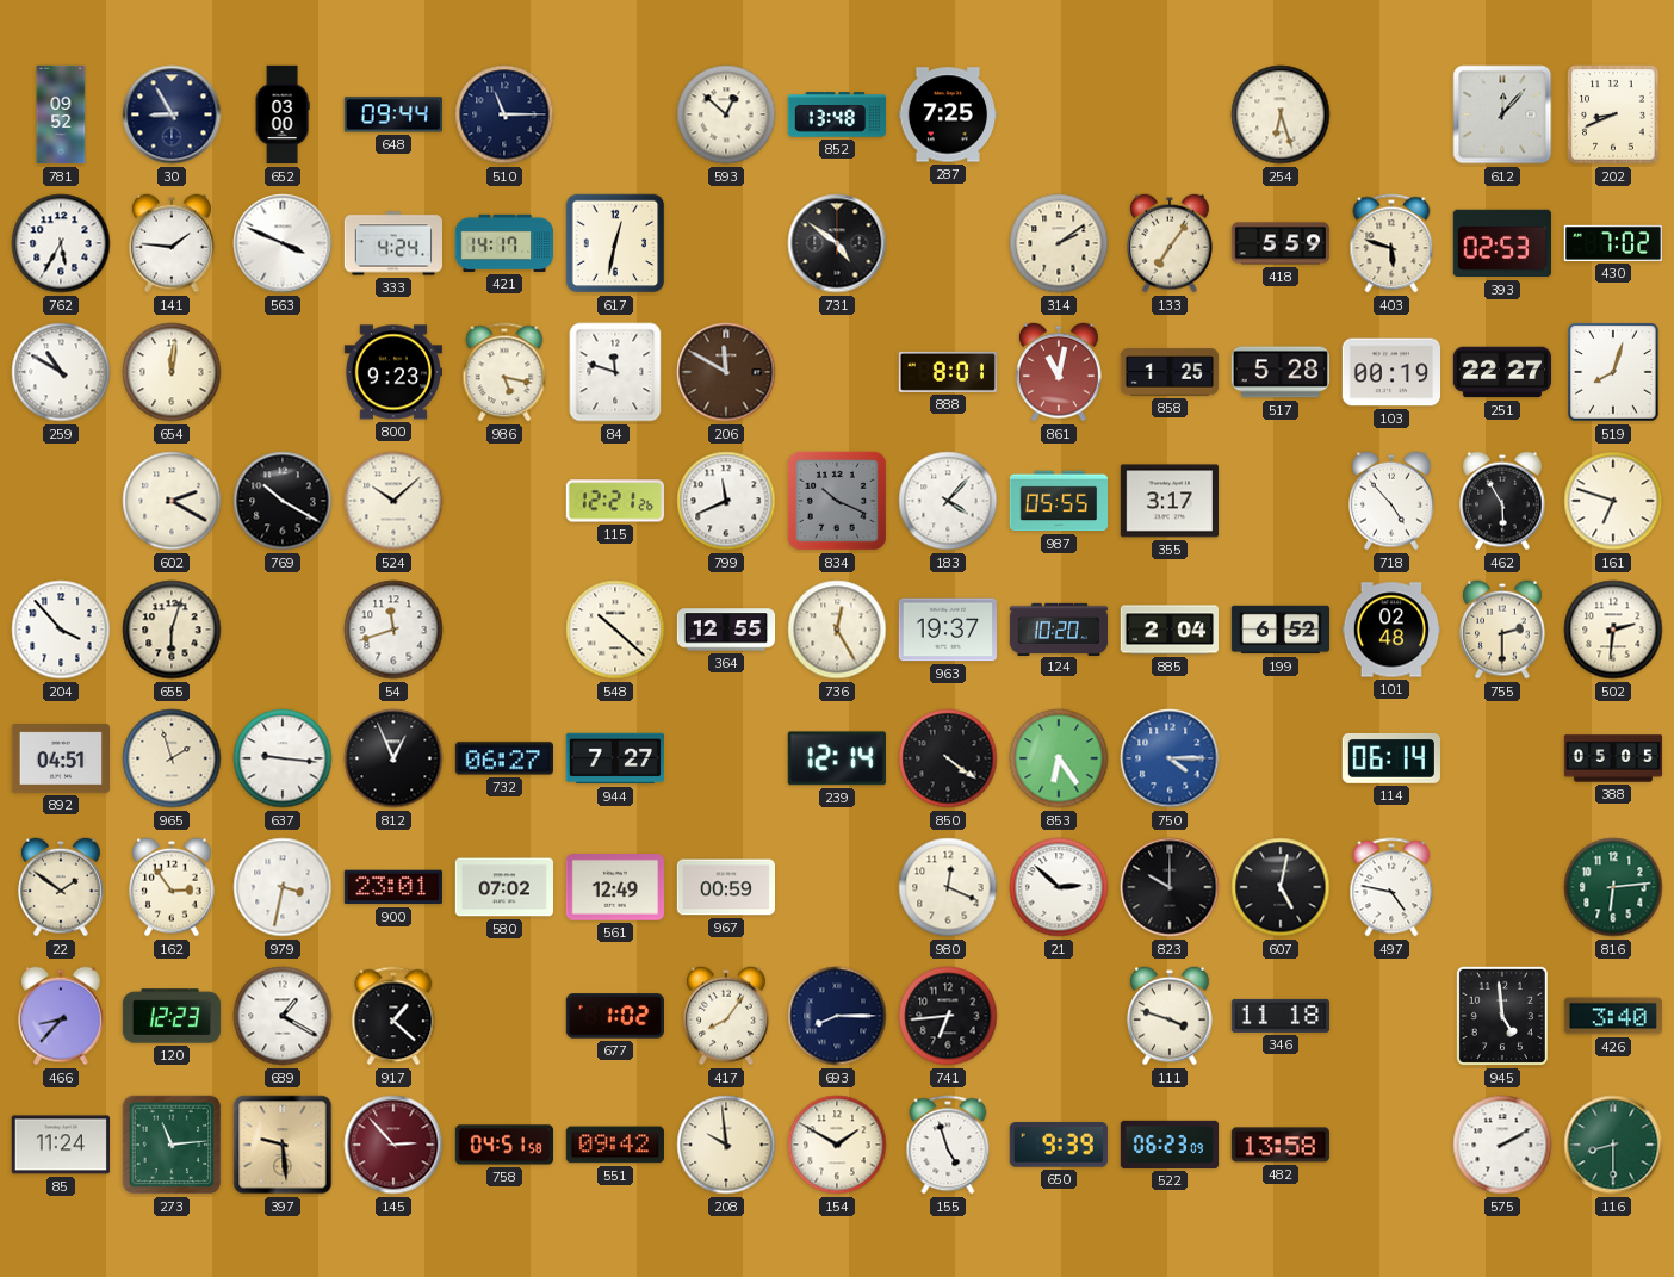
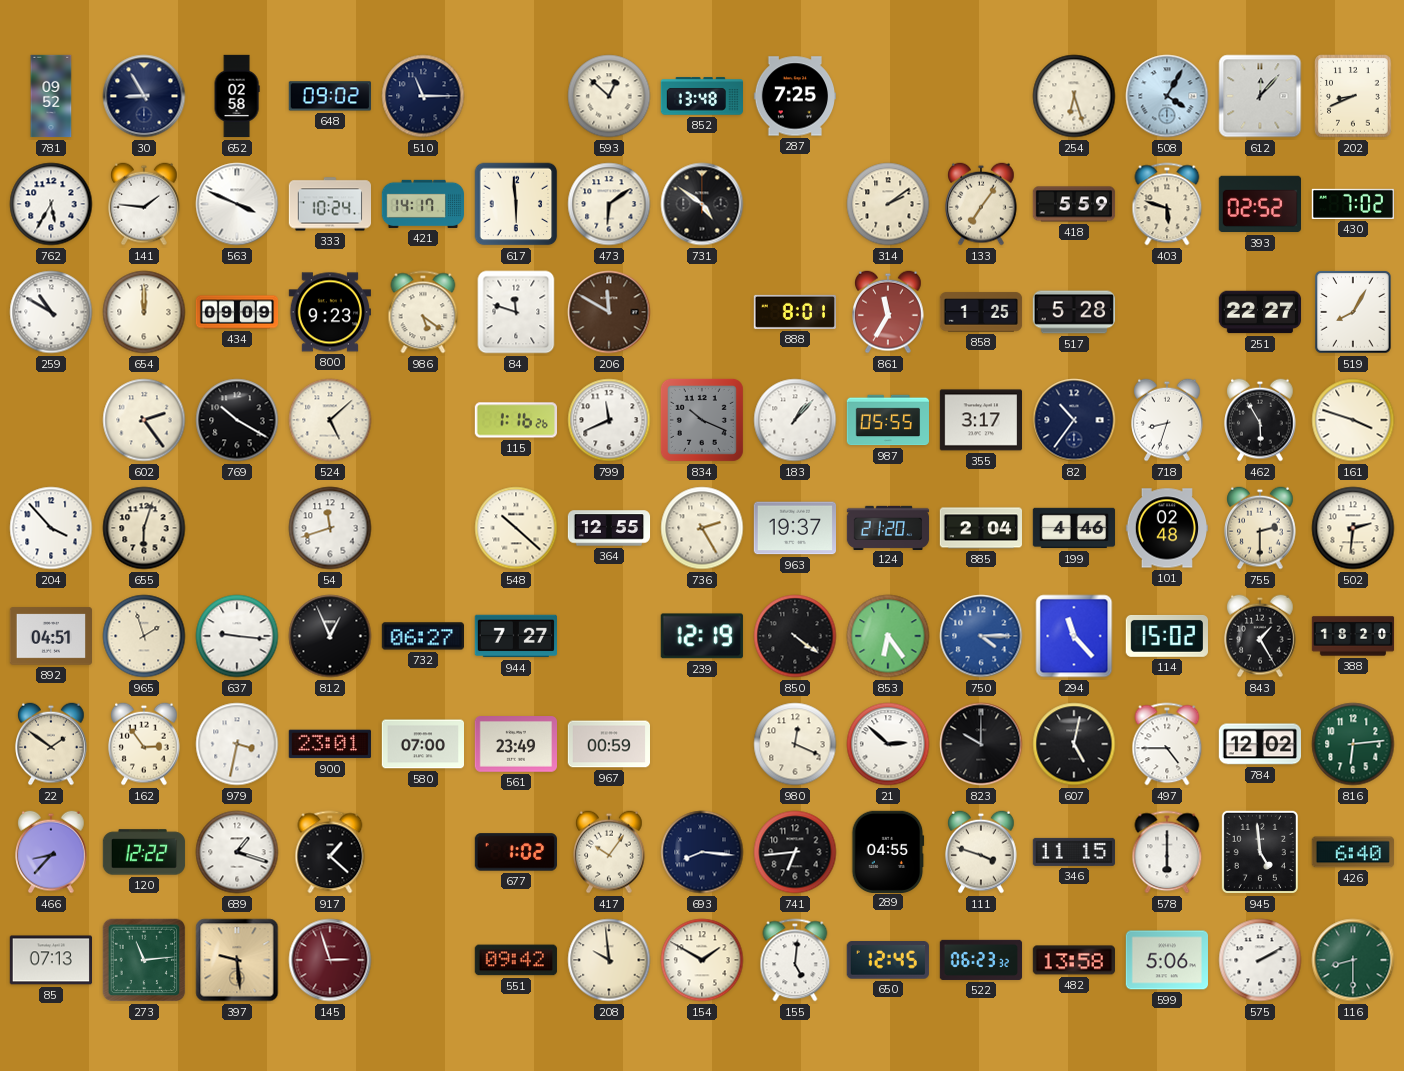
652: 03:00 -> 02:58 (237, 96)
648: 09:44 -> 09:02 (330, 96)
508: none -> 4:05 (1167, 96)
333: 4:24 -> 10:24 (329, 204)
617: 12:32 -> 5:59 (516, 204)
473: none -> 6:09 (609, 204)
393: 02:53 -> 02:52 (1259, 204)
654: 12:01 -> 12:00 (144, 312)
434: none -> 09:09 (237, 312)
986: 5:17 -> 5:21 (423, 312)
861: 11:02 -> 11:35 (888, 312)
103: 00:19 -> none (1390, 372)
519: 8:03 -> 8:05 (1353, 312)
602: 2:20 -> 2:24 (144, 420)
524: 10:08 -> 5:08 (330, 420)
115: 12:21 -> 1:16 (515, 420)
183: 4:07 -> 1:07 (795, 420)
82: none -> 10:36 (1074, 420)
718: 4:53 -> 8:33 (1167, 420)
161: 6:48 -> 3:48 (1353, 420)
736: 12:25 -> 2:25 (702, 528)
124: 10:20 -> 21:20 (888, 527)
199: 6:52 -> 4:46 (1074, 528)
239: 12:14 -> 12:19 (702, 636)
294: none -> 11:23 (1074, 636)
114: 06:14 -> 15:02 (1166, 636)
843: none -> 1:25 (1260, 636)
388: 05:05 -> 18:20 (1353, 636)
580: 07:02 -> 07:00 (422, 744)
561: 12:49 -> 23:49 (515, 745)
497: 4:47 -> 4:45 (1167, 744)
784: none -> 12:02 (1259, 744)
120: 12:23 -> 12:22 (144, 852)
689: 1:20 -> 1:18 (237, 852)
417: 8:06 -> 10:06 (609, 852)
693: 8:15 -> 8:16 (702, 852)
289: none -> 04:55 (888, 851)
346: 11:18 -> 11:15 (1073, 852)
578: none -> 6:00 (1167, 852)
426: 3:40 -> 6:40 (1353, 852)
85: 11:24 -> 07:13 (50, 960)
145: 2:53 -> 2:57 (330, 960)
758: 04:51 -> none (504, 1145)
155: 4:57 -> 5:01 (795, 960)
650: 9:39 -> 12:45 (888, 960)
522: 06:23:09 -> 06:23:32 (981, 960)
599: none -> 5:06 (1166, 960)
